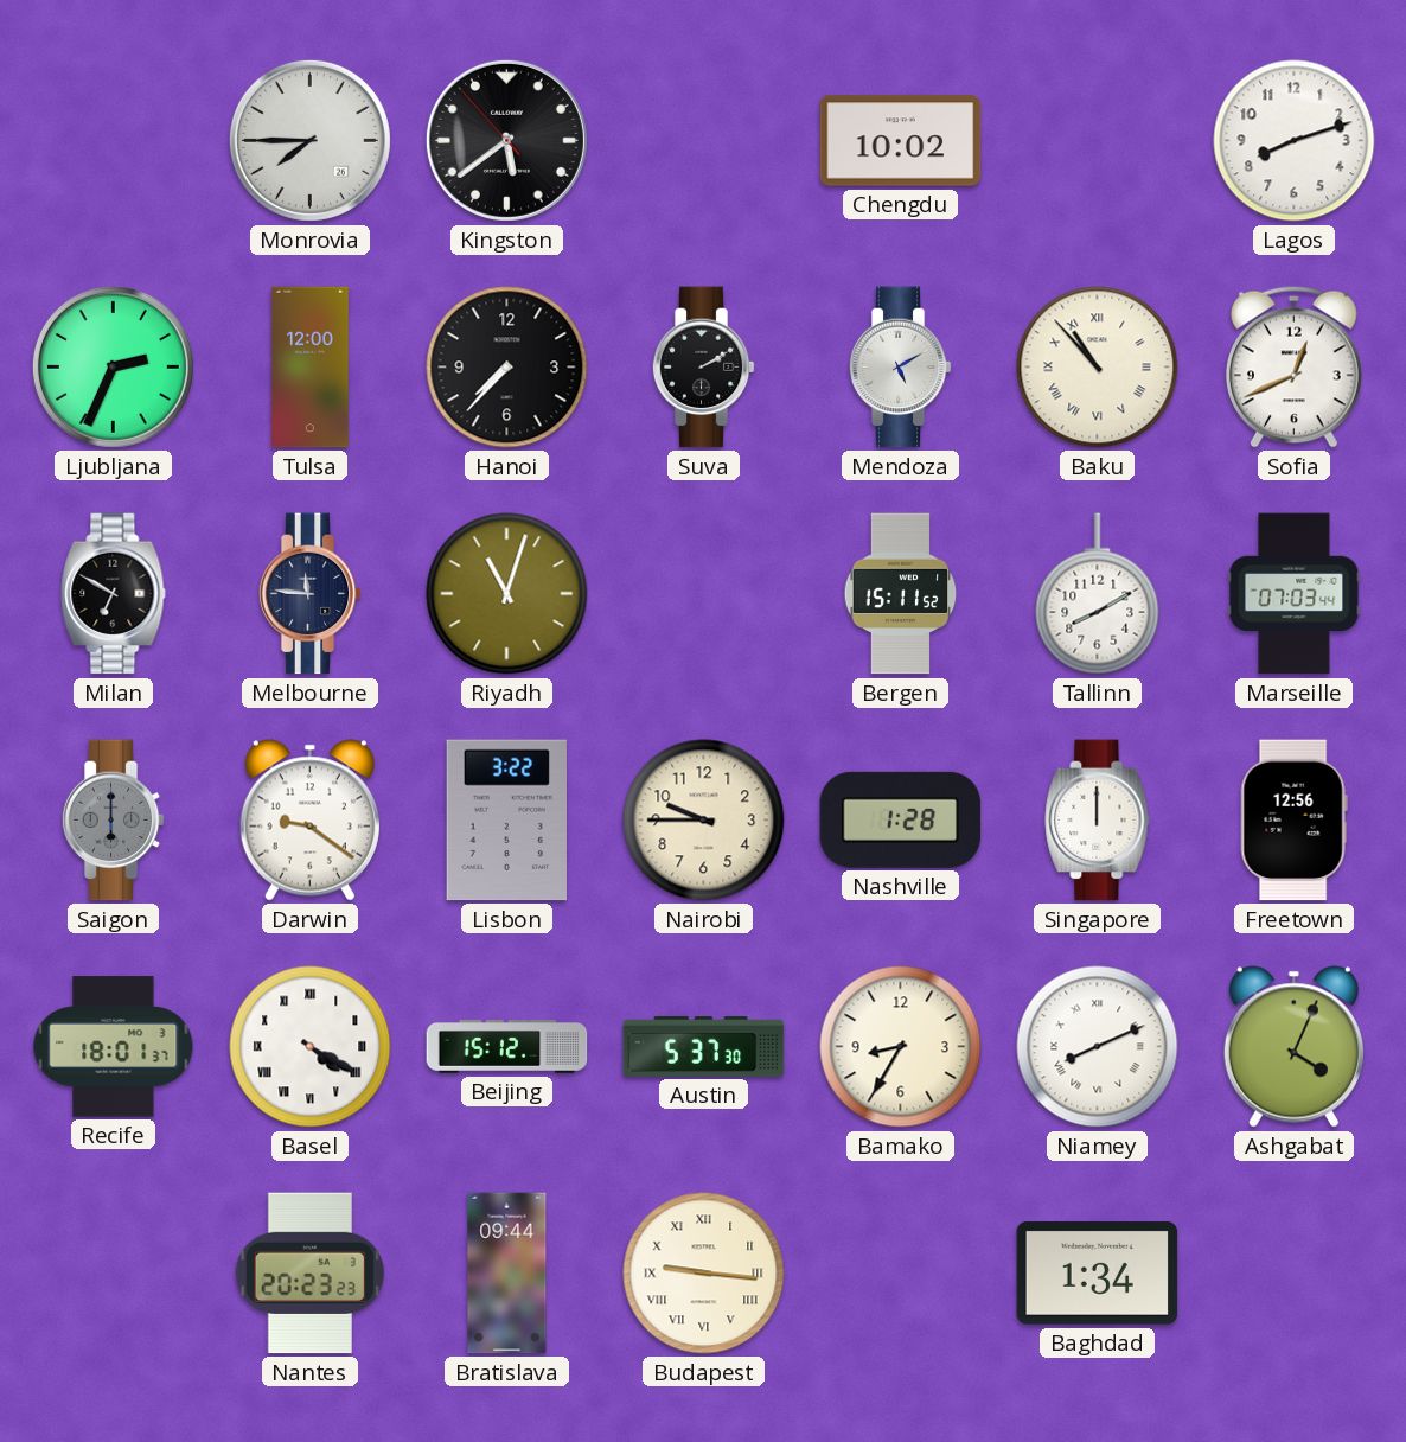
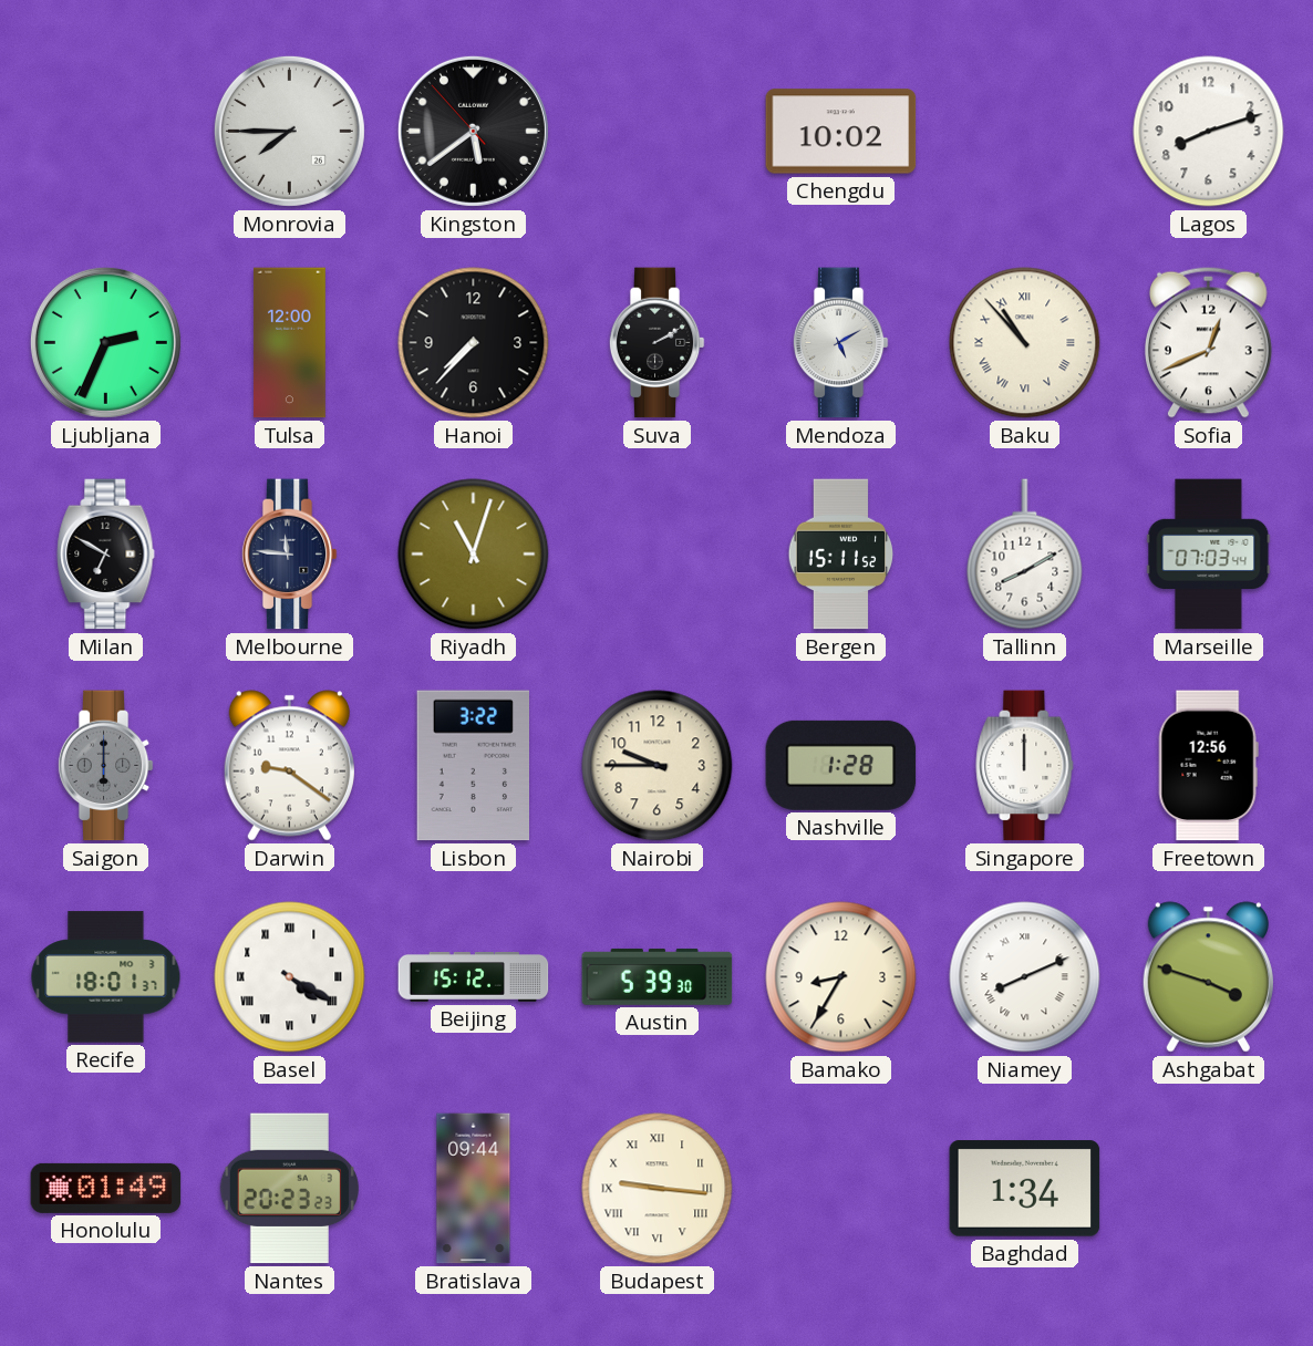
Austin: 5:37 -> 5:39 (658, 976)
Ashgabat: 4:04 -> 3:48 (1208, 977)
Honolulu: none -> 01:49 (106, 1188)
